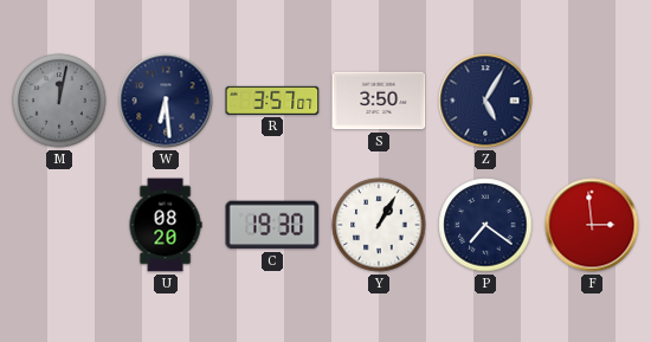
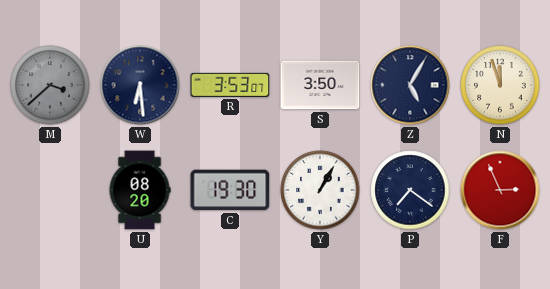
M: 12:02 -> 3:38 (50, 85)
R: 3:57 -> 3:53 (230, 85)
N: none -> 11:57 (500, 85)
F: 2:59 -> 2:56 (500, 190)
